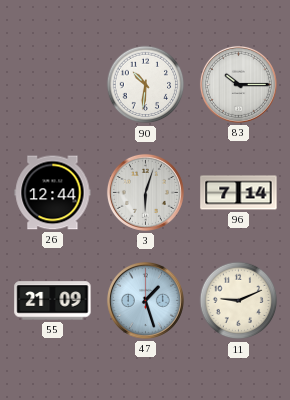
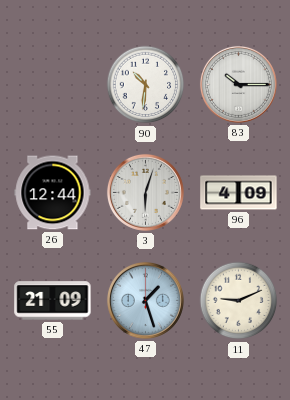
96: 7:14 -> 4:09 (239, 193)
